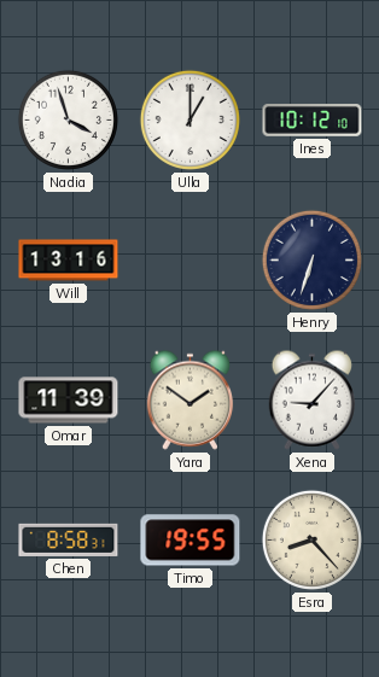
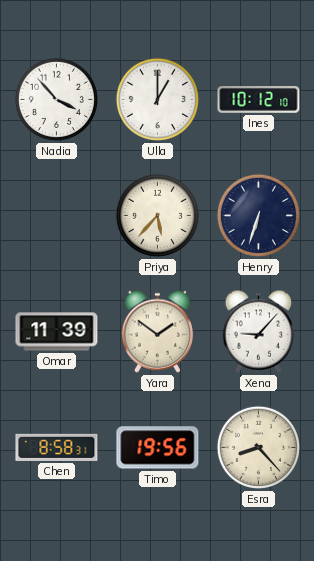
Nadia: 3:57 -> 3:53 (56, 99)
Will: 13:16 -> none (69, 261)
Priya: none -> 5:37 (157, 215)
Timo: 19:55 -> 19:56 (158, 448)
